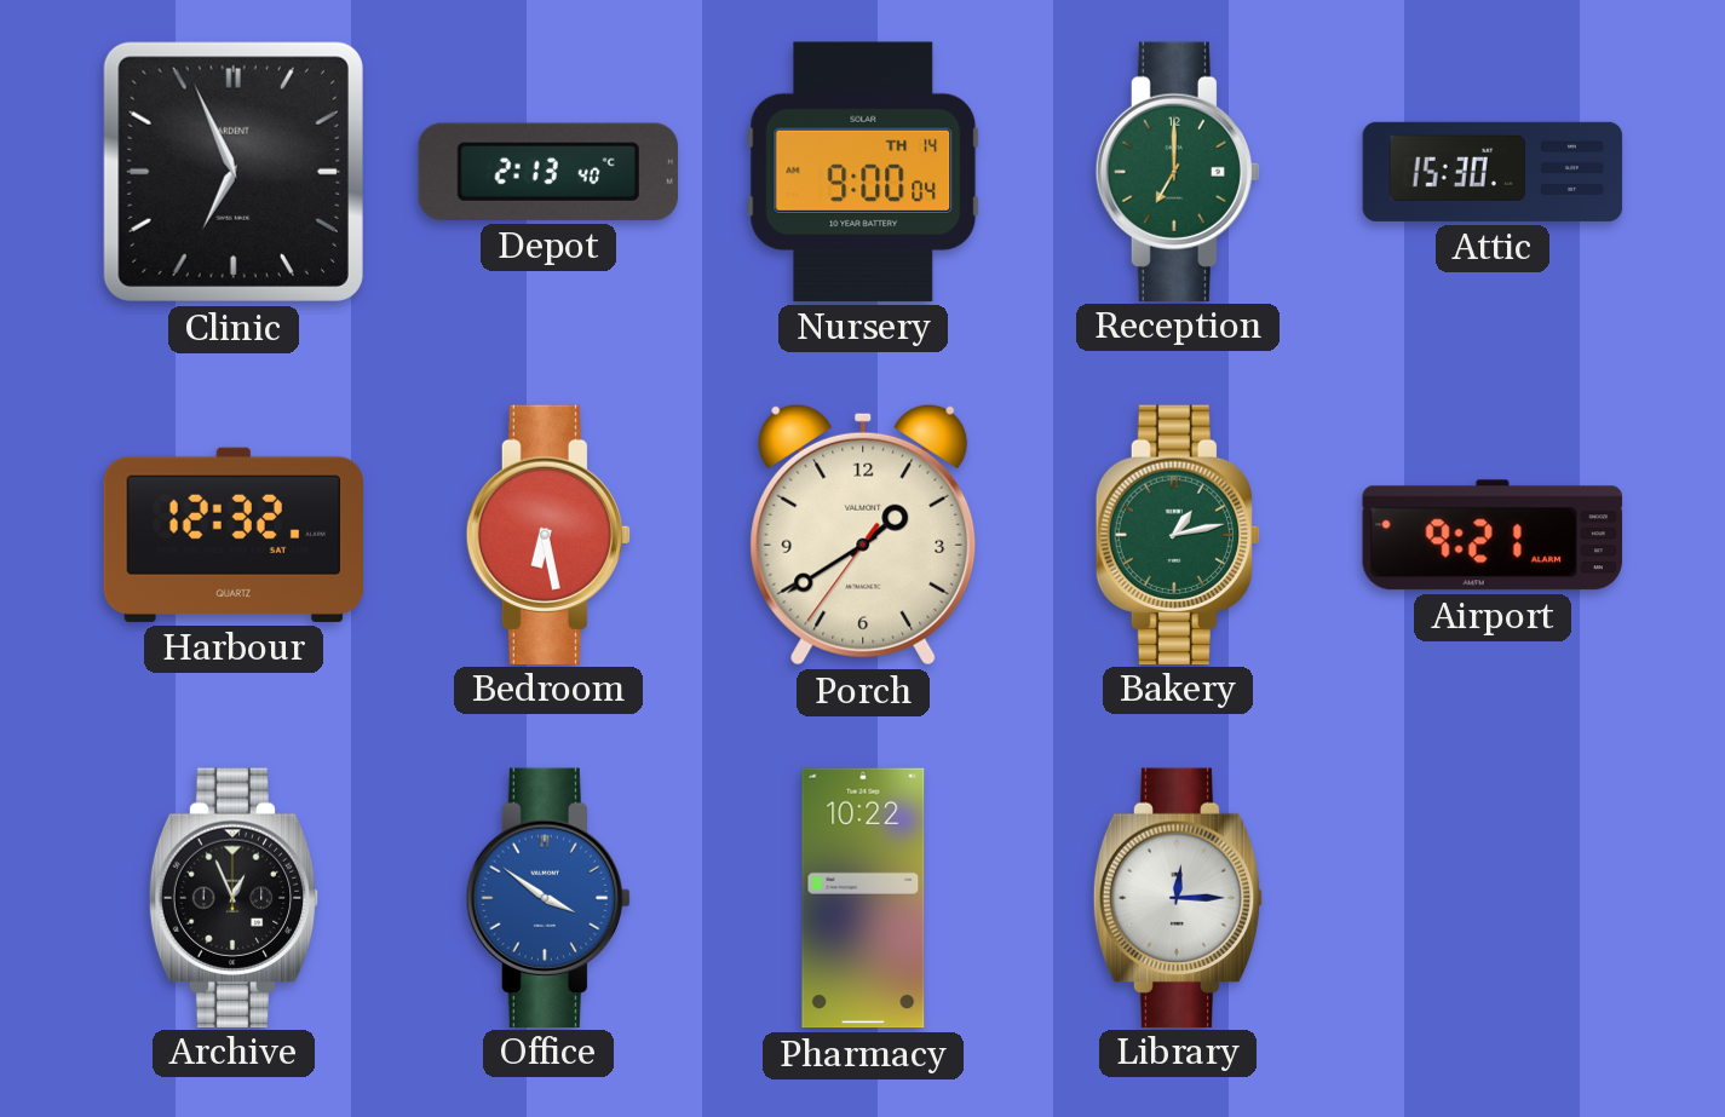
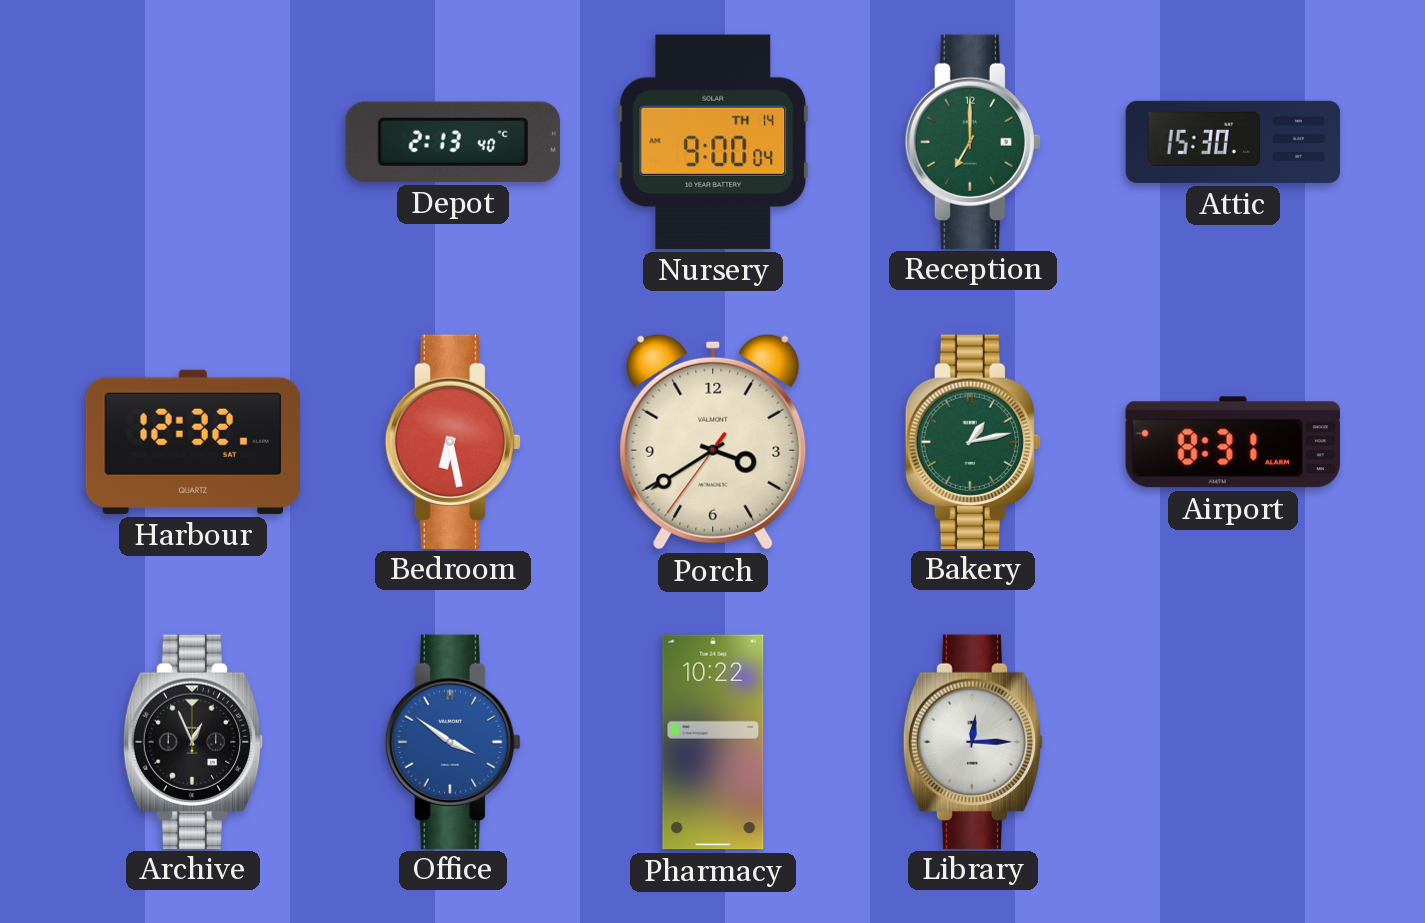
Clinic: 6:56 -> none (234, 172)
Porch: 1:39 -> 3:39 (713, 442)
Airport: 9:21 -> 8:31 (1233, 442)
